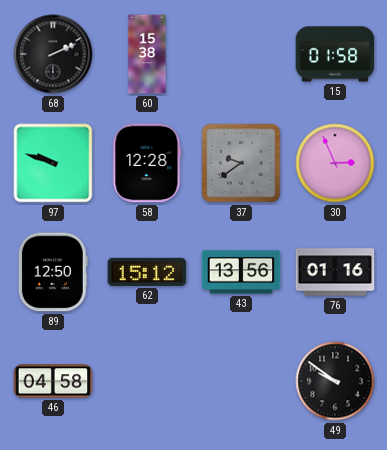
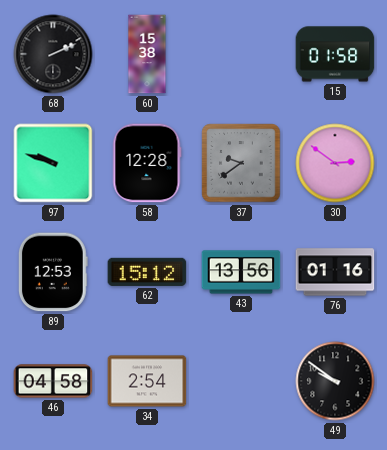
30: 2:56 -> 2:51 (335, 163)
89: 12:50 -> 12:53 (53, 272)
34: none -> 2:54 (147, 381)
